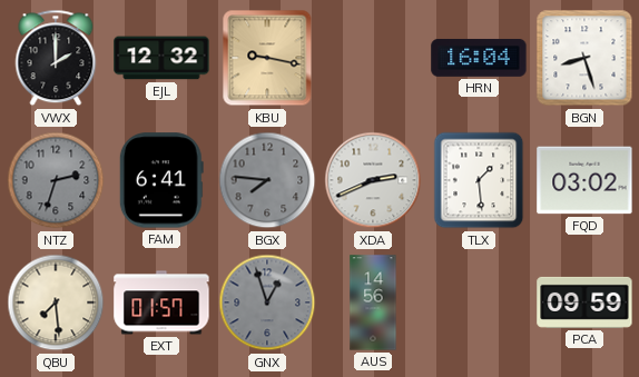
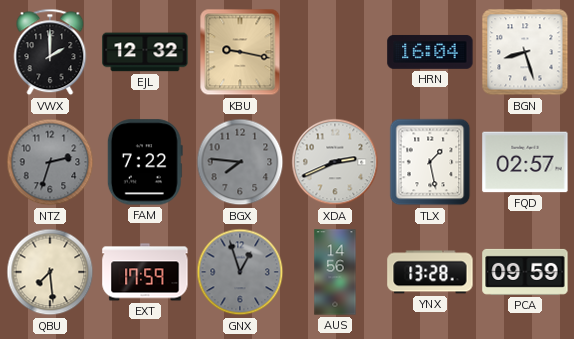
FAM: 6:41 -> 7:22 (145, 162)
TLX: 1:29 -> 1:28 (430, 162)
FQD: 03:02 -> 02:57 (525, 162)
EXT: 01:57 -> 17:59 (145, 272)
YNX: none -> 13:28 (430, 272)
